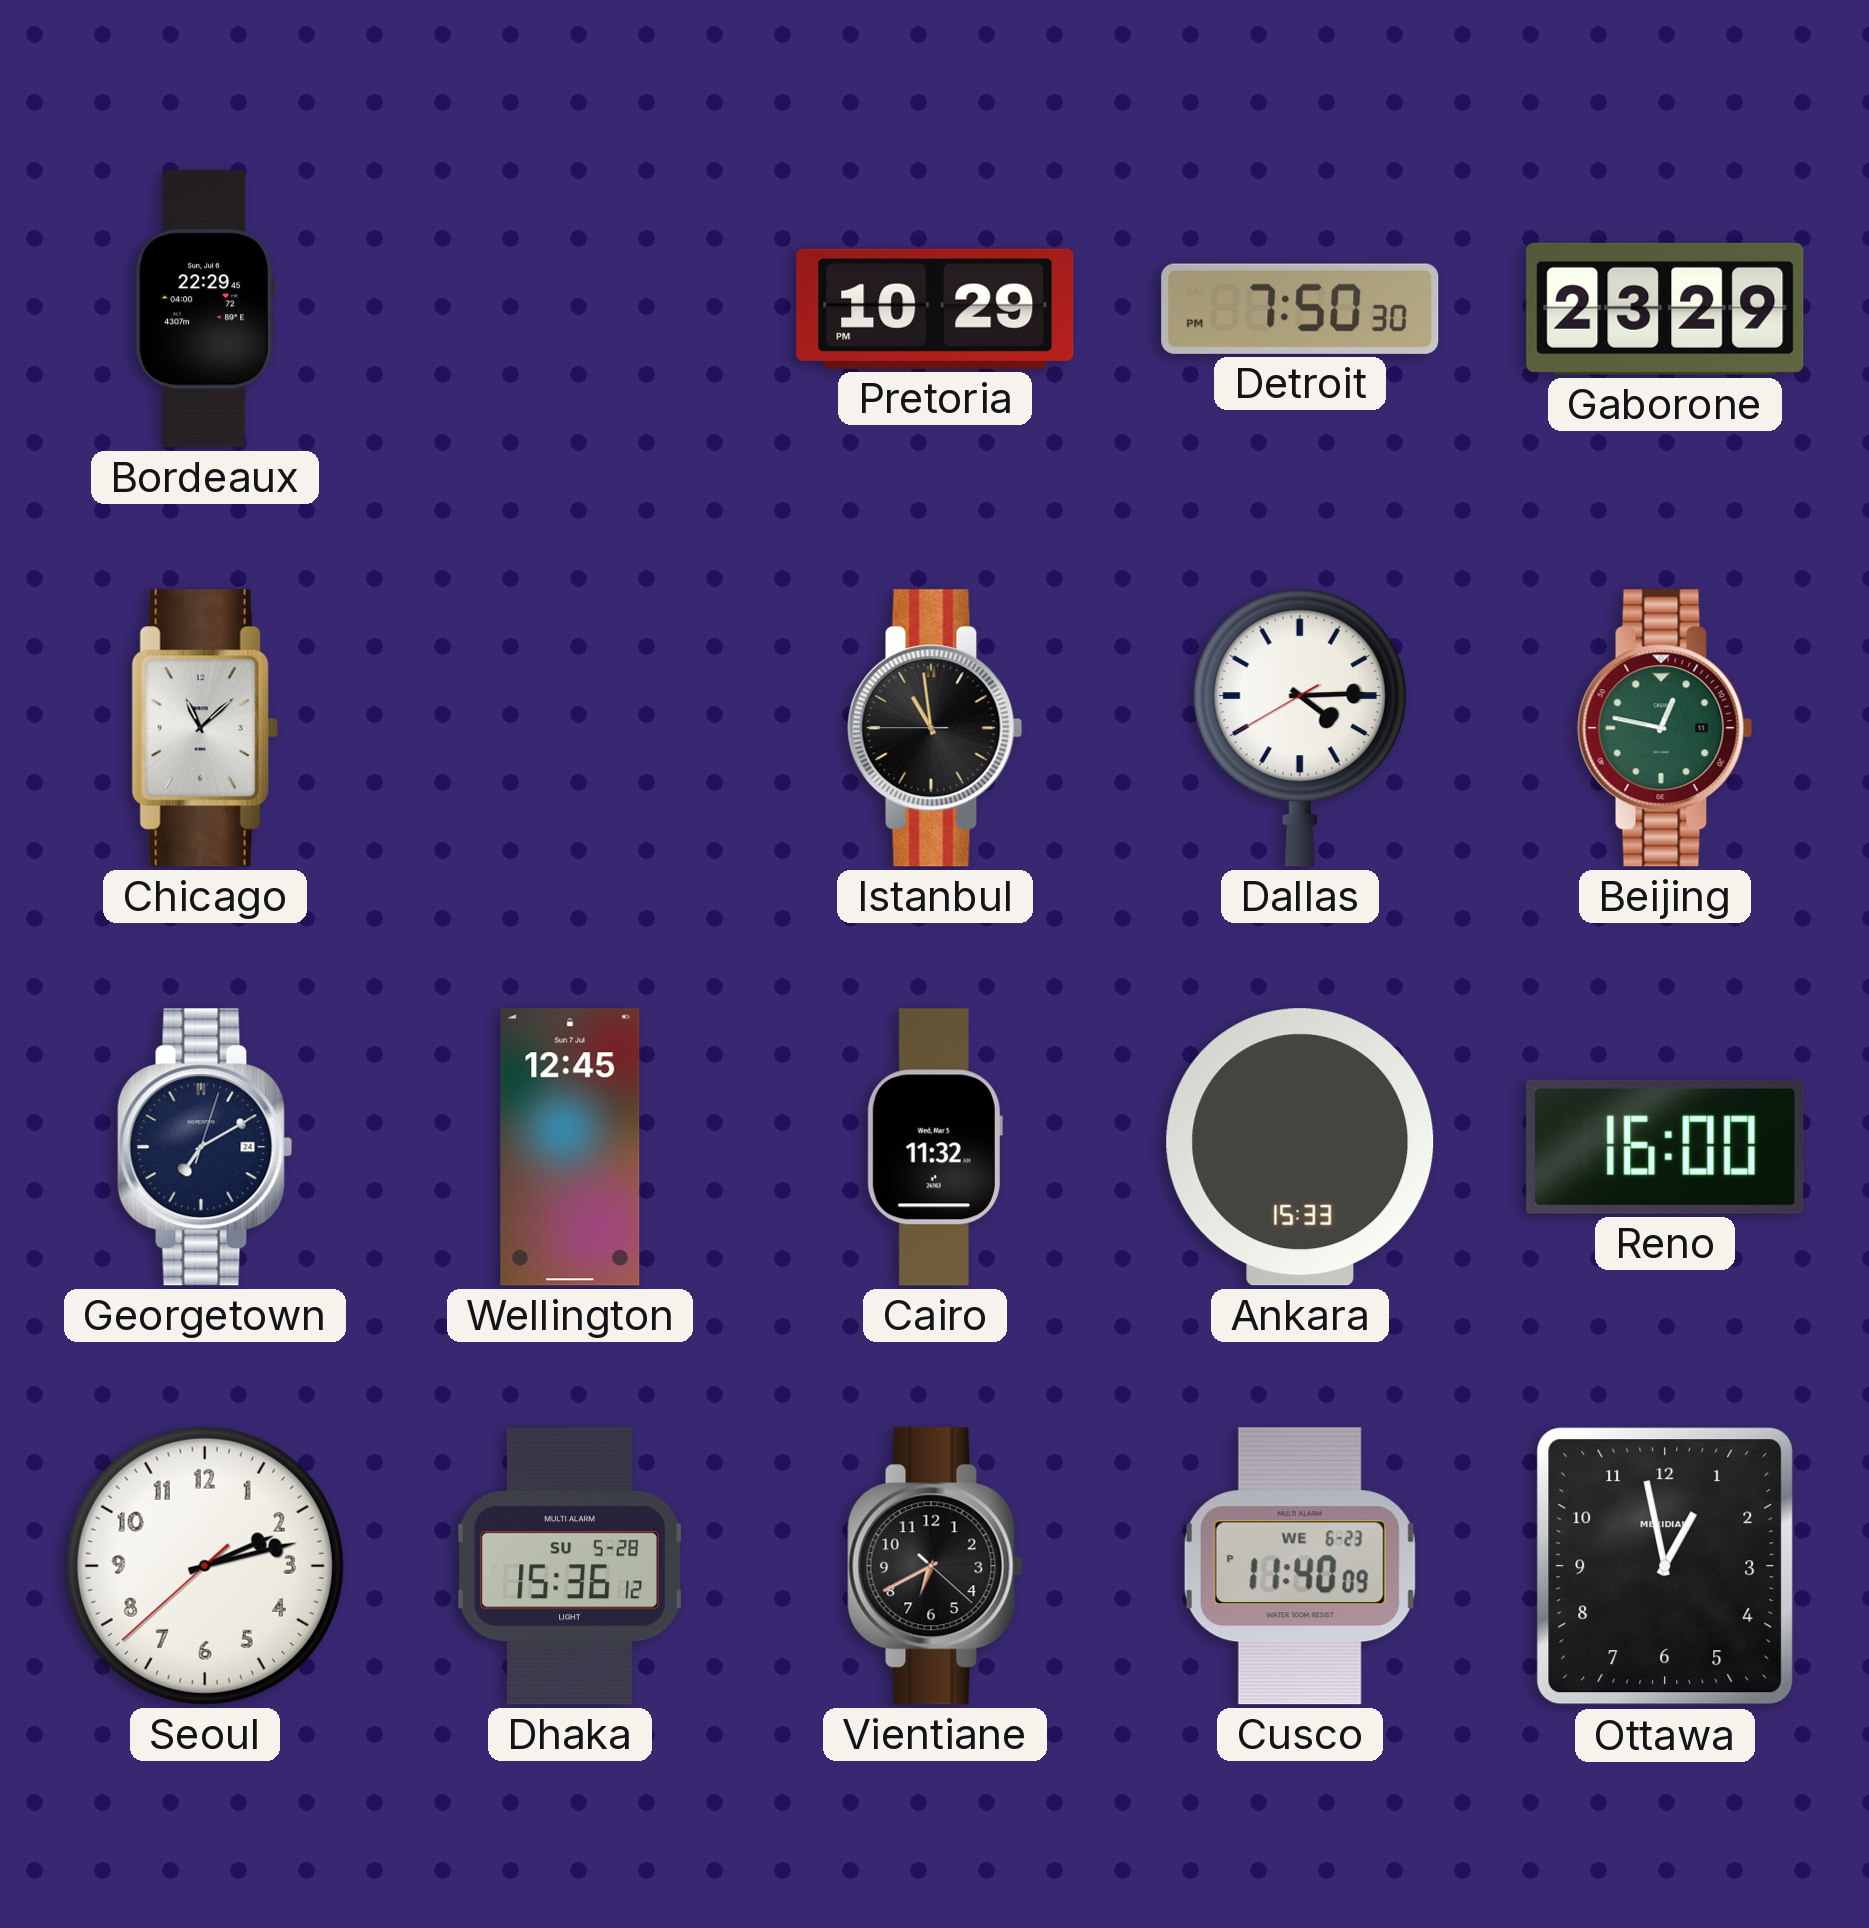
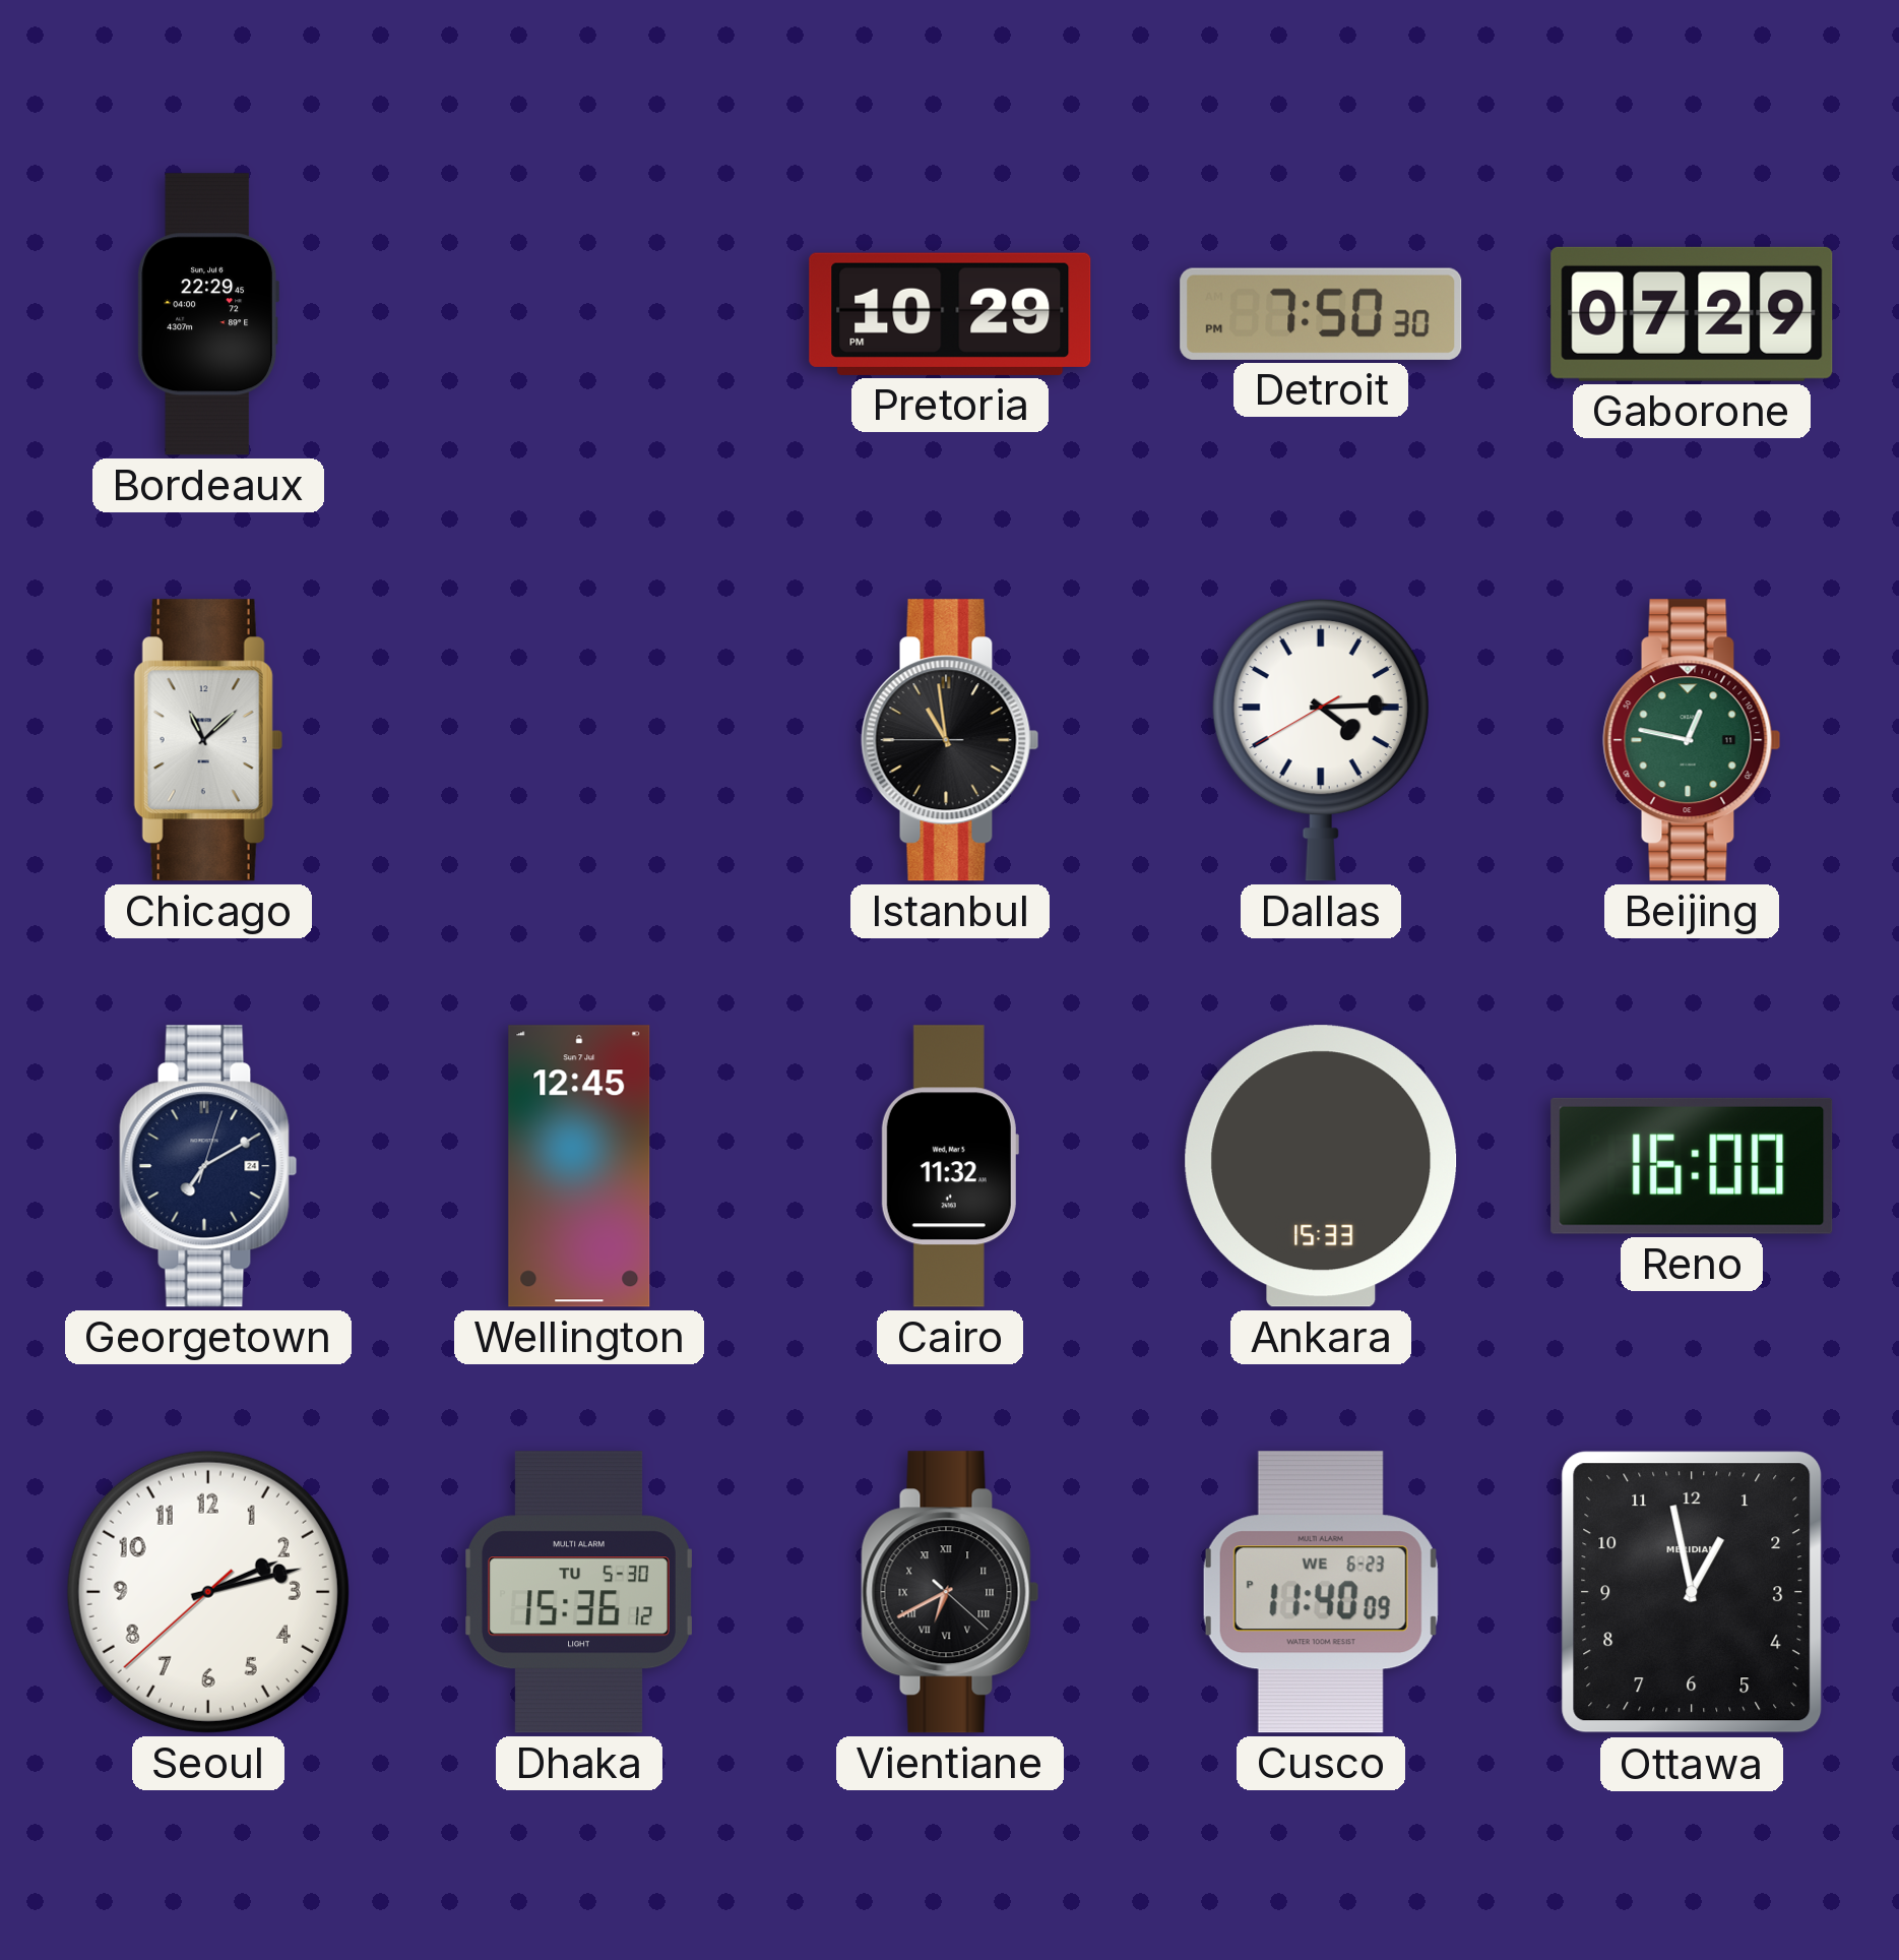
Gaborone: 23:29 -> 07:29 (1692, 314)
Dhaka date: SU 5-28 -> TU 5-30 (579, 1592)
Vientiane numerals: Arabic -> Roman (950, 1592)
